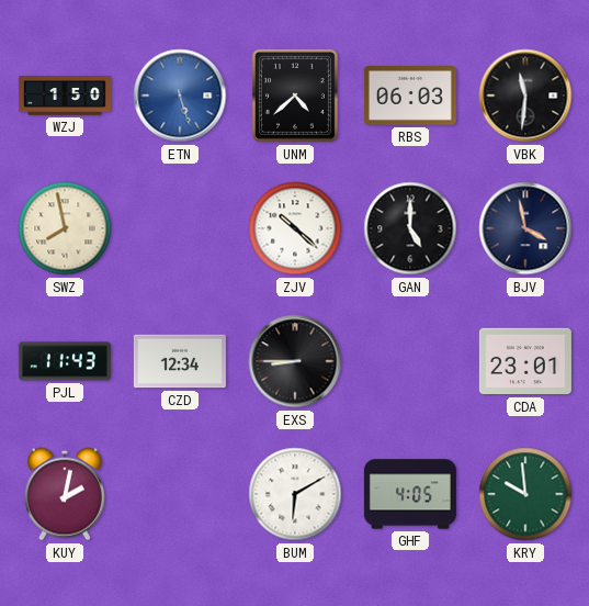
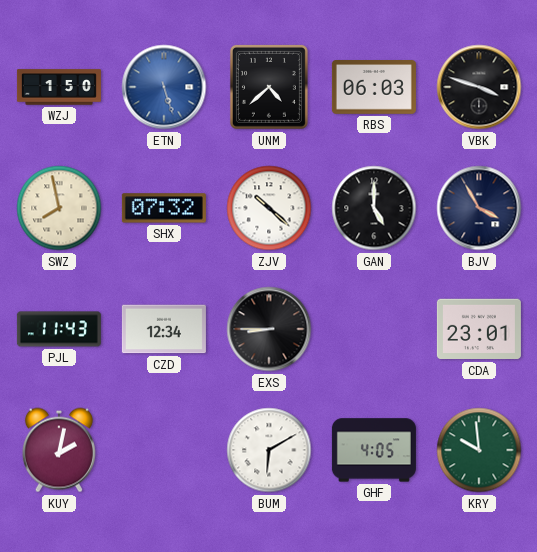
VBK: 11:31 -> 3:48 (479, 87)
SHX: none -> 07:32 (164, 208)
BJV: 3:58 -> 3:55 (479, 208)
